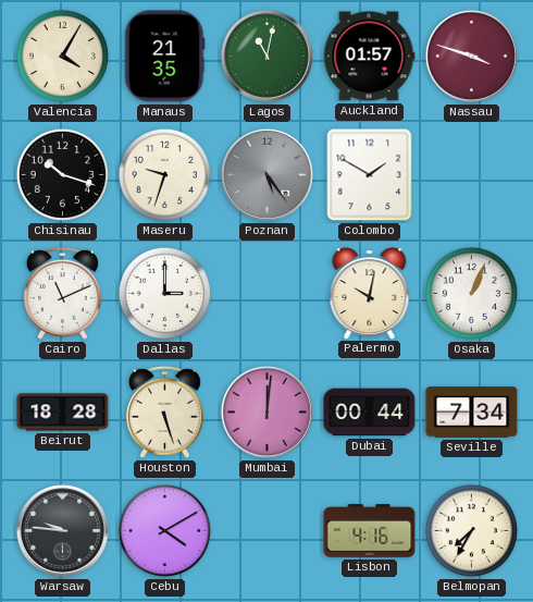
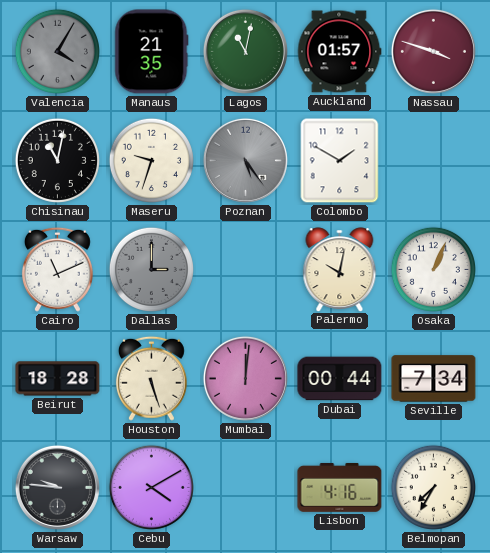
Valencia dial: cream -> grey (57, 51)
Chisinau: 10:18 -> 11:02 (57, 160)
Dallas dial: white -> grey (151, 269)
